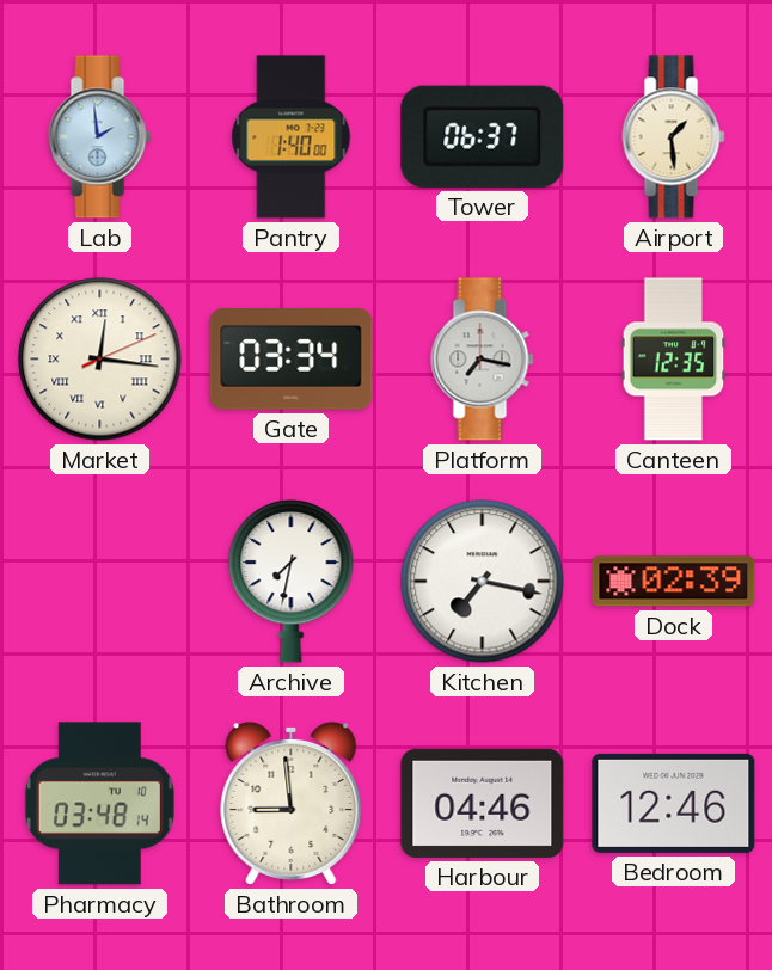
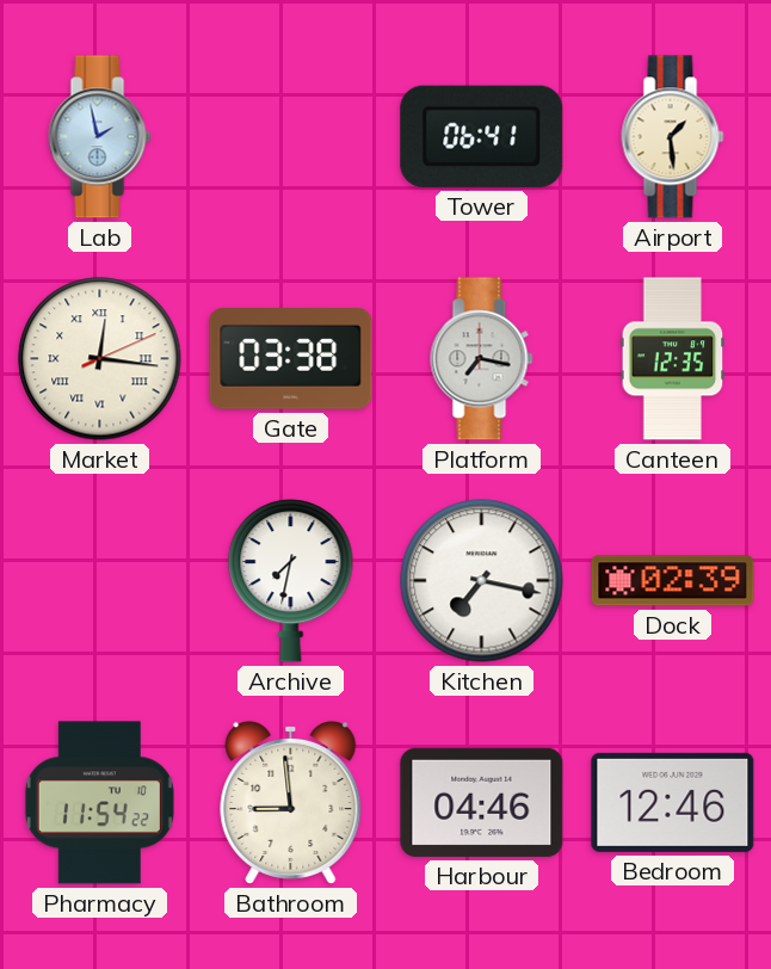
Lab: 1:59 -> 1:58 (100, 137)
Pantry: 1:40 -> none (292, 137)
Tower: 06:37 -> 06:41 (482, 136)
Gate: 03:34 -> 03:38 (291, 359)
Pharmacy: 03:48 -> 11:54 (99, 803)
